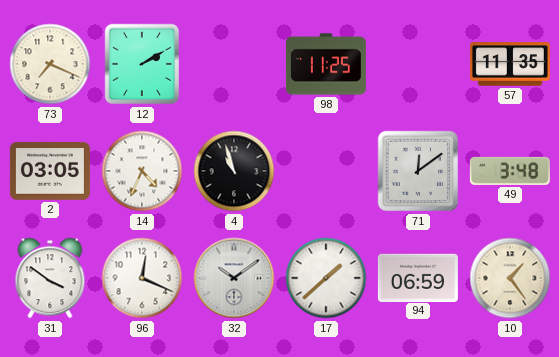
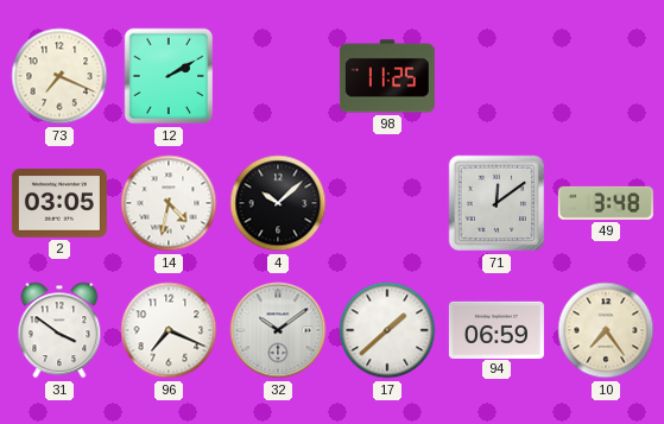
57: 11:35 -> none (510, 64)
14: 4:34 -> 4:32 (169, 203)
4: 10:57 -> 10:08 (278, 203)
96: 12:19 -> 7:19 (169, 330)
10: 1:24 -> 7:24 (606, 330)
